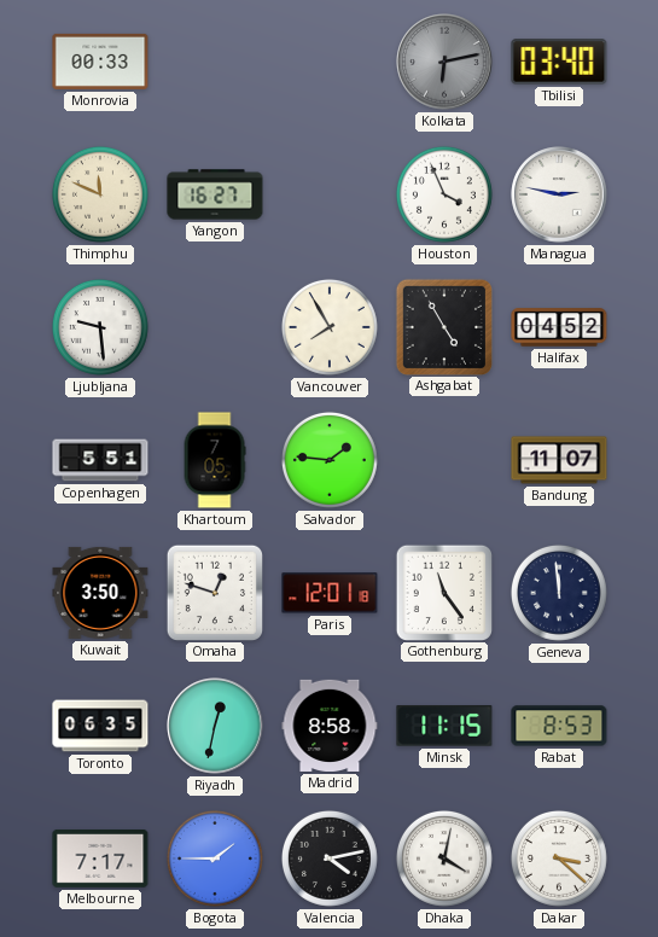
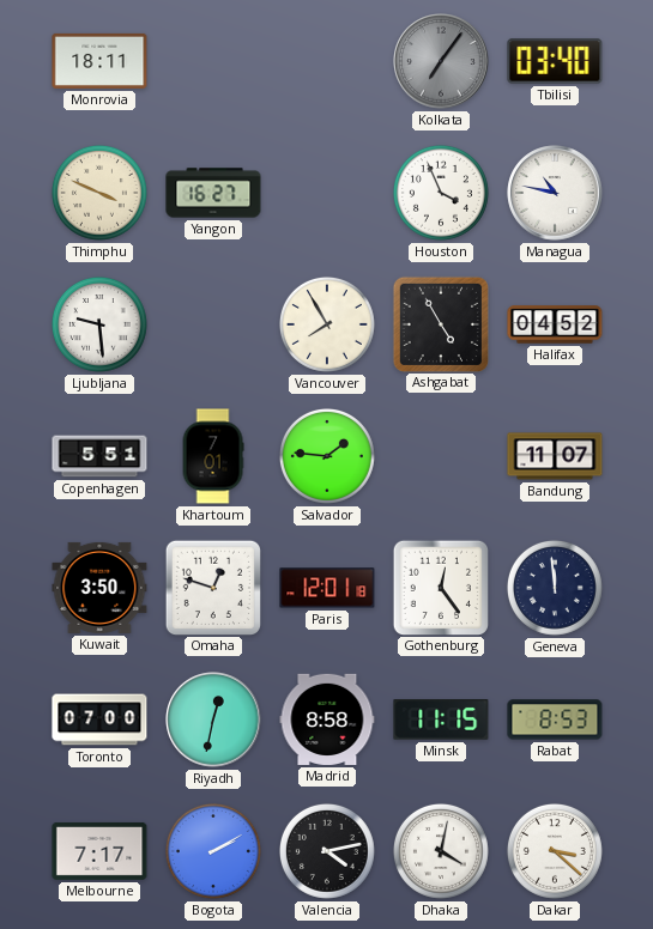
Monrovia: 00:33 -> 18:11 (99, 61)
Kolkata: 6:13 -> 7:06 (441, 61)
Thimphu: 11:49 -> 3:49 (99, 193)
Managua: 2:47 -> 10:47 (555, 193)
Khartoum: 7:05 -> 7:01 (213, 456)
Gothenburg: 11:24 -> 12:24 (440, 587)
Toronto: 06:35 -> 07:00 (99, 719)
Bogota: 1:45 -> 2:10 (213, 851)
